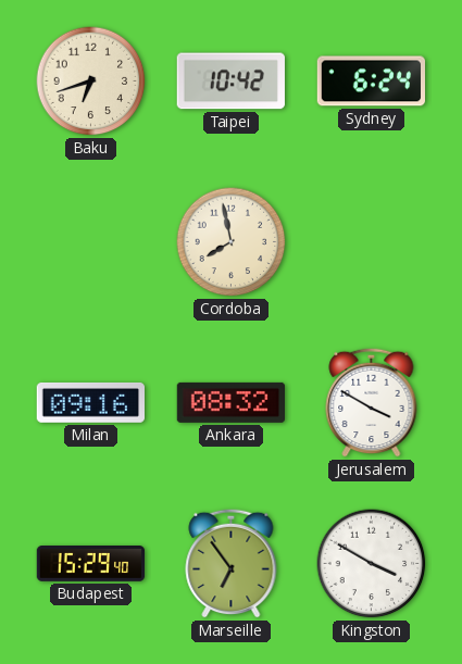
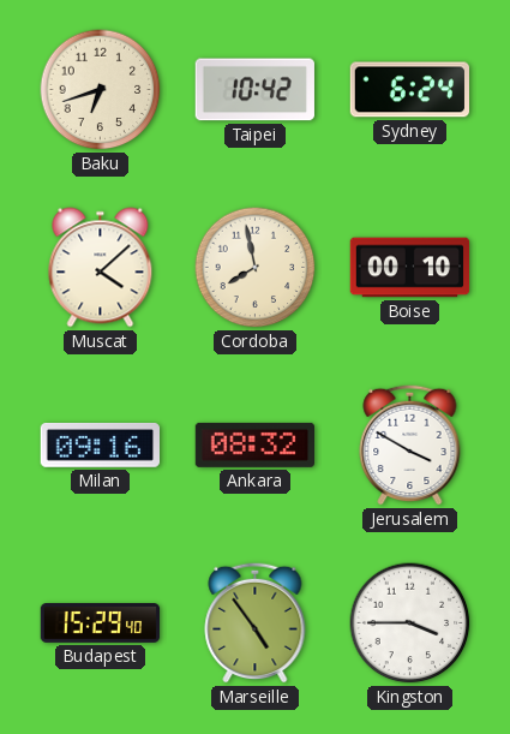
Muscat: none -> 4:08 (101, 268)
Boise: none -> 00:10 (410, 268)
Marseille: 6:54 -> 4:54 (256, 622)
Kingston: 3:50 -> 3:45 (410, 623)
